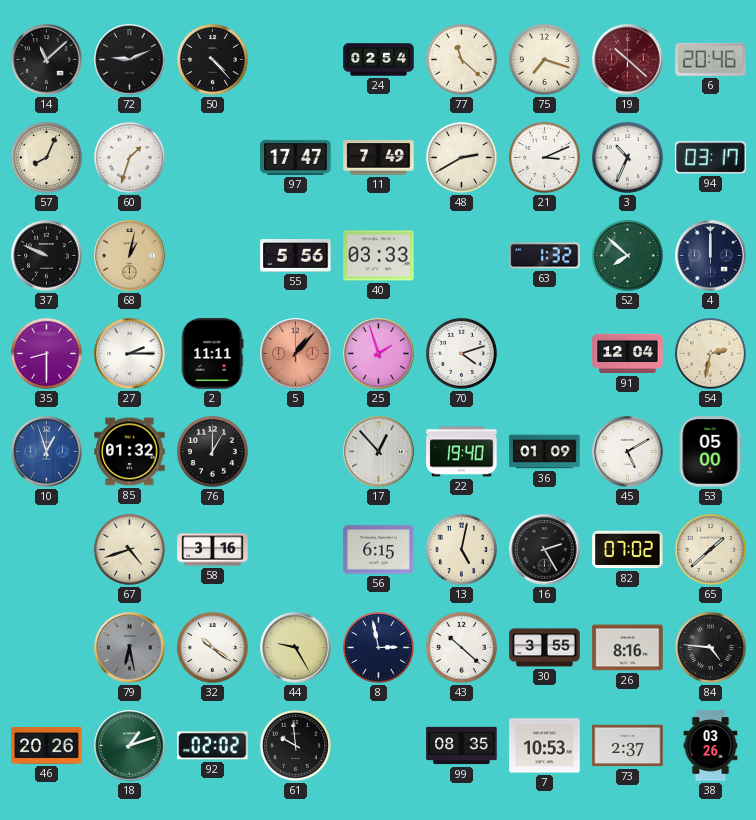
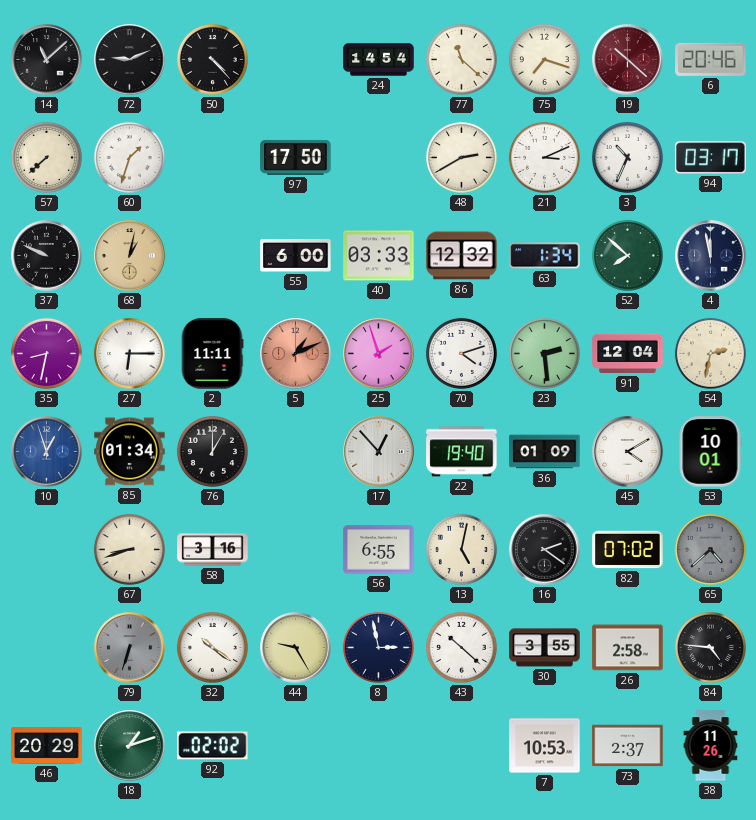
24: 02:54 -> 14:54 (379, 60)
57: 8:04 -> 7:38 (46, 157)
97: 17:47 -> 17:50 (296, 157)
11: 7:49 -> none (379, 158)
55: 5:56 -> 6:00 (296, 256)
86: none -> 12:32 (462, 256)
63: 1:32 -> 1:34 (545, 256)
4: 12:00 -> 11:58 (711, 256)
35: 8:30 -> 8:32 (46, 353)
27: 2:15 -> 6:15 (130, 354)
5: 1:07 -> 1:11 (296, 354)
23: none -> 2:29 (544, 353)
85: 01:32 -> 01:34 (130, 452)
45: 5:10 -> 4:10 (628, 452)
53: 05:00 -> 10:01 (710, 452)
67: 4:42 -> 8:42 (129, 549)
56: 6:15 -> 6:55 (379, 550)
16: 2:25 -> 2:21 (545, 550)
65: 1:38 -> 4:38 (710, 549)
65 dial: cream -> grey (710, 549)
79: 6:28 -> 6:33 (130, 648)
26: 8:16 -> 2:58 (628, 648)
46: 20:26 -> 20:29 (47, 746)
61: 9:59 -> none (295, 745)
99: 08:35 -> none (462, 746)
38: 03:26 -> 11:26 (711, 746)
